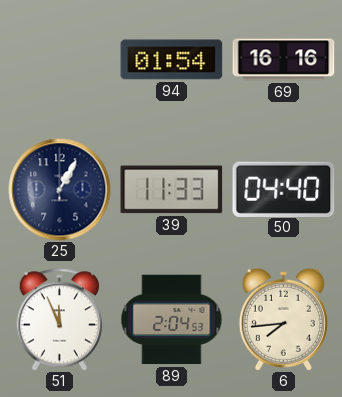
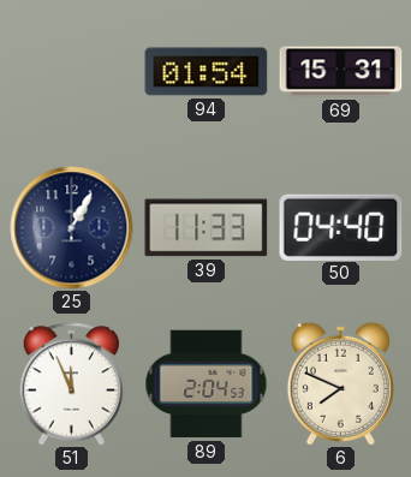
69: 16:16 -> 15:31 (341, 72)
6: 7:44 -> 7:49 (340, 383)
